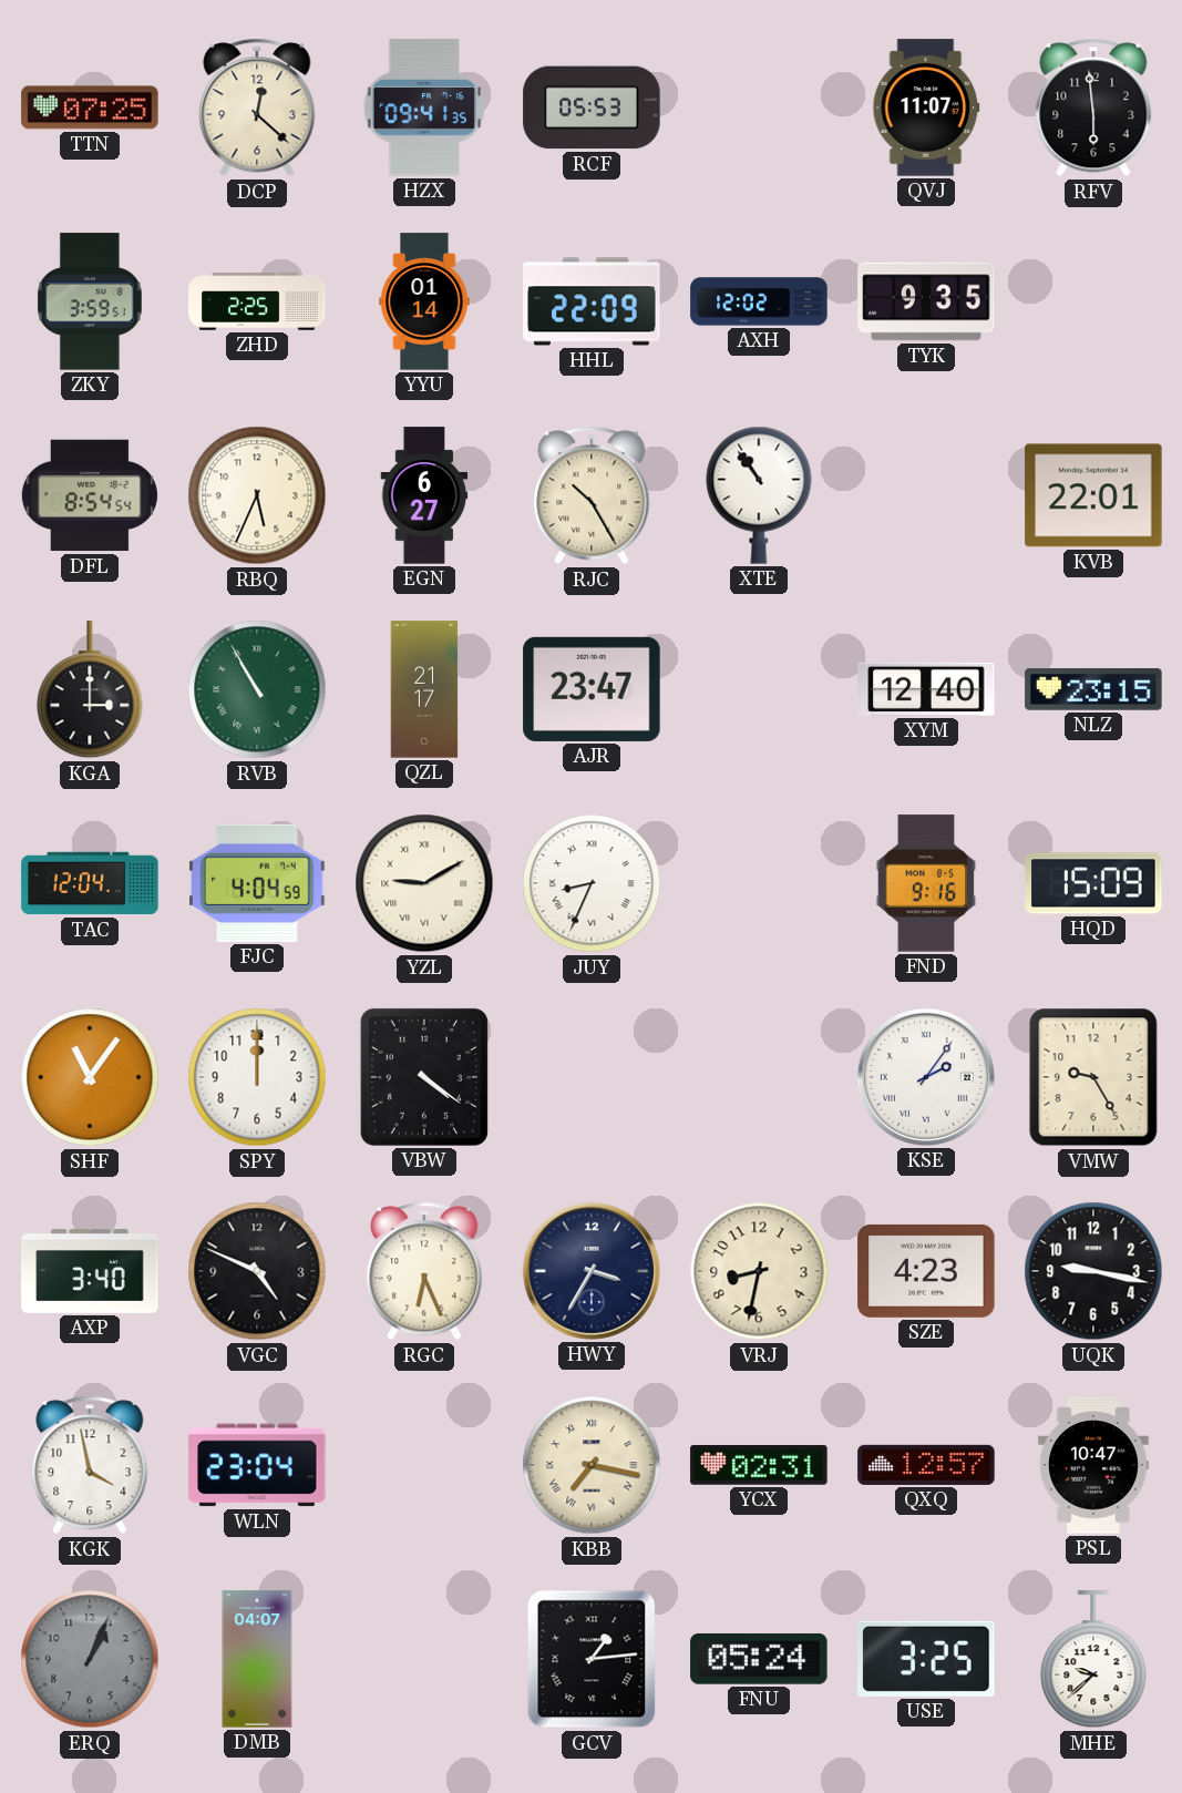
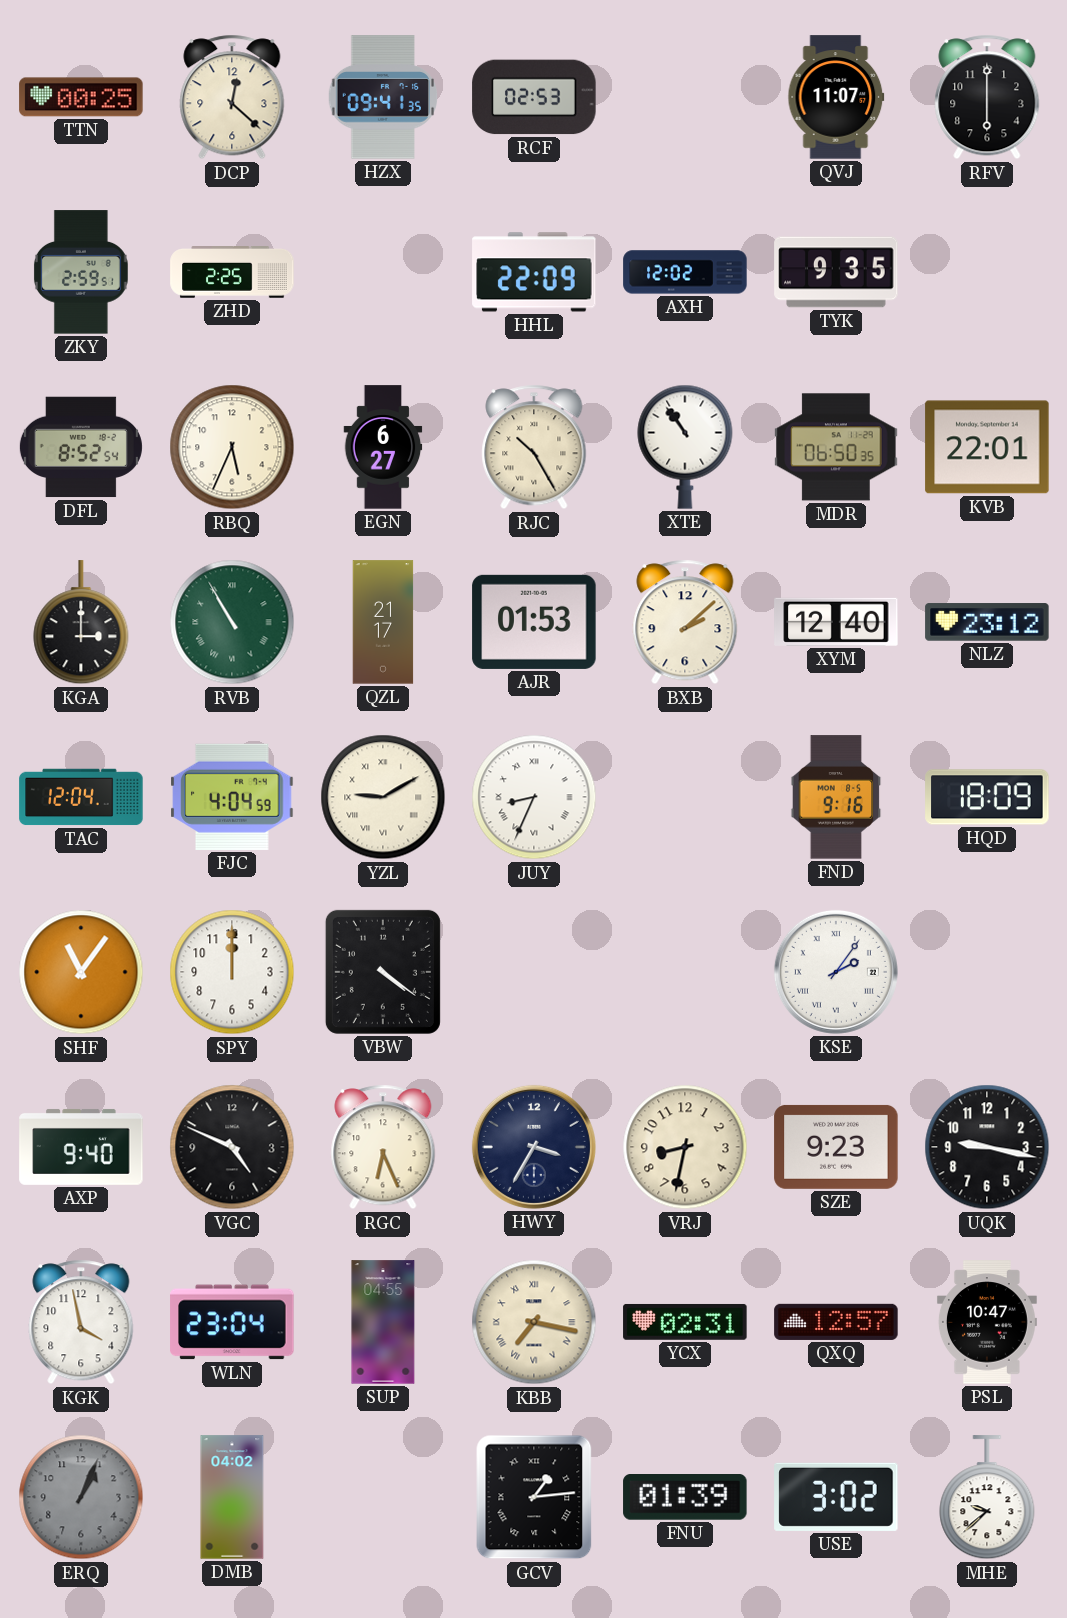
TTN: 07:25 -> 00:25 (81, 97)
RCF: 05:53 -> 02:53 (534, 97)
RFV: 5:59 -> 6:00 (987, 97)
ZKY: 3:59 -> 2:59 (81, 272)
YYU: 01:14 -> none (424, 301)
DFL: 8:54 -> 8:52 (81, 447)
MDR: none -> 06:50 (836, 447)
AJR: 23:47 -> 01:53 (534, 622)
BXB: none -> 2:08 (685, 622)
NLZ: 23:15 -> 23:12 (987, 622)
HQD: 15:09 -> 18:09 (987, 797)
VMW: 9:25 -> none (1093, 1077)
AXP: 3:40 -> 9:40 (81, 1147)
SZE: 4:23 -> 9:23 (836, 1147)
SUP: none -> 04:55 (383, 1322)
DMB: 04:07 -> 04:02 (232, 1497)
FNU: 05:24 -> 01:39 (685, 1498)
USE: 3:25 -> 3:02 (836, 1497)
